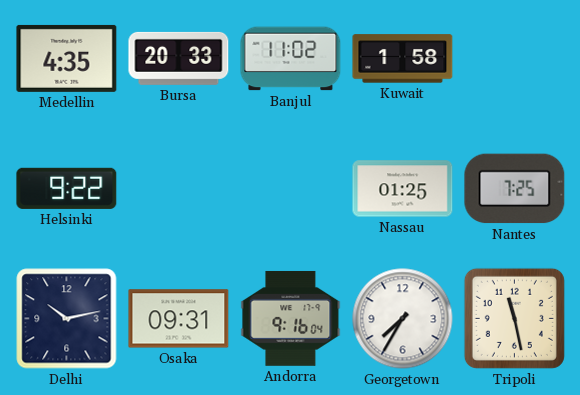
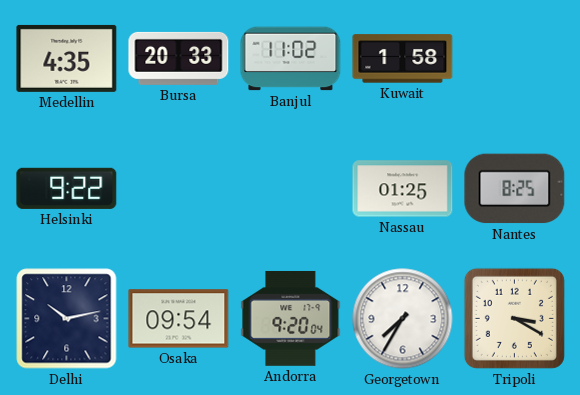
Nantes: 7:25 -> 8:25 (515, 189)
Osaka: 09:31 -> 09:54 (179, 319)
Andorra: 9:16 -> 9:20 (291, 318)
Tripoli: 11:28 -> 3:20 (514, 318)
